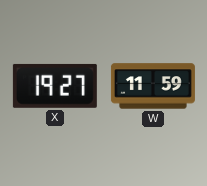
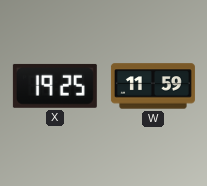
X: 19:27 -> 19:25 (55, 86)
